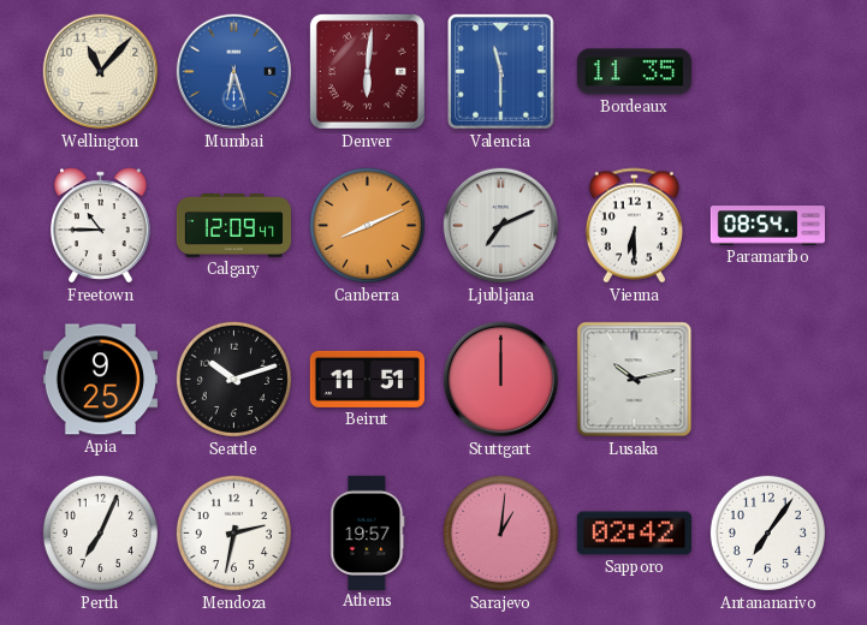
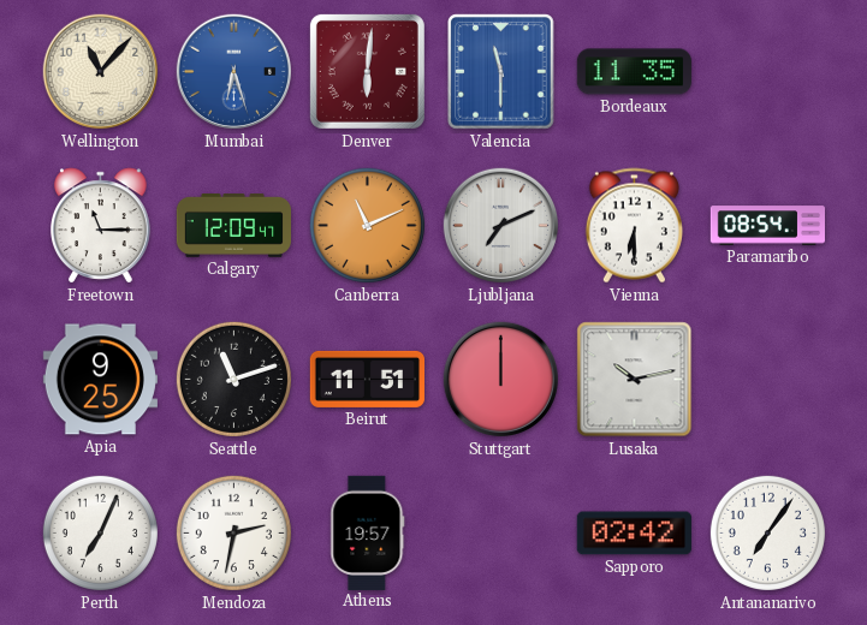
Freetown: 10:45 -> 11:15 (101, 226)
Canberra: 8:11 -> 11:11 (367, 225)
Seattle: 10:12 -> 11:12 (233, 379)
Sarajevo: 1:01 -> none (500, 532)
